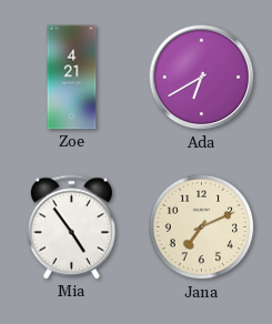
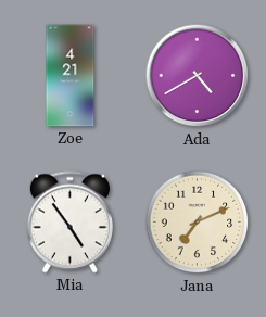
Ada: 6:40 -> 4:40 (198, 76)
